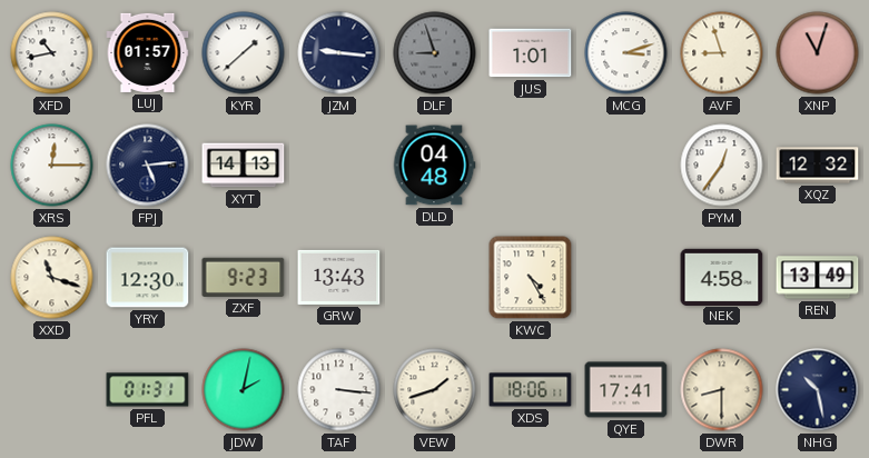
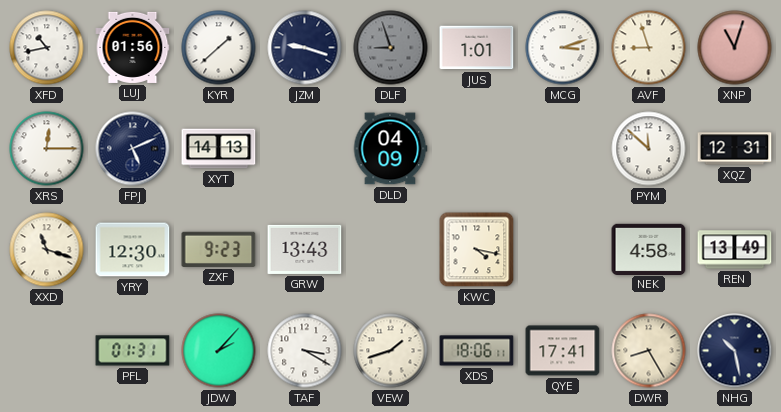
LUJ: 01:57 -> 01:56 (133, 47)
JZM: 9:16 -> 9:18 (305, 48)
FPJ: 5:14 -> 5:11 (133, 149)
DLD: 04:48 -> 04:09 (390, 149)
PYM: 12:36 -> 11:52 (649, 149)
XQZ: 12:32 -> 12:31 (735, 149)
KWC: 4:25 -> 4:17 (477, 250)
JDW: 2:02 -> 2:07 (219, 351)
TAF: 3:16 -> 3:20 (305, 351)
DWR: 8:30 -> 8:25 (649, 351)
